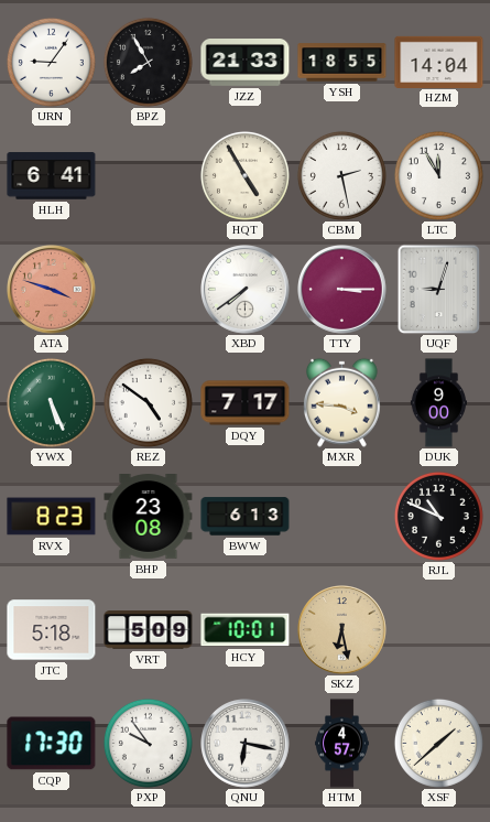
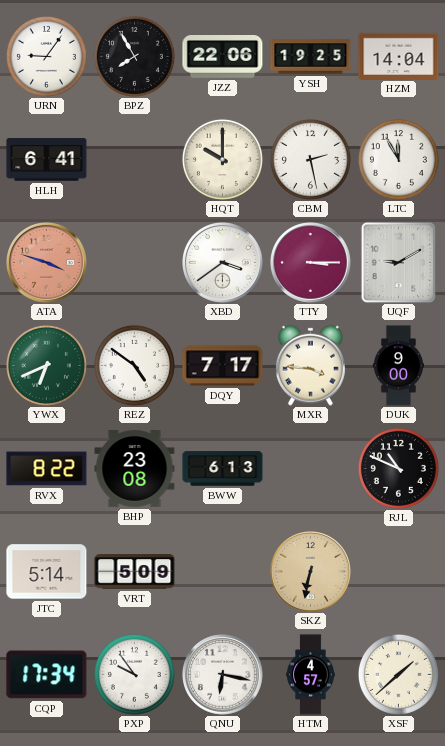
JZZ: 21:33 -> 22:06 (223, 57)
YSH: 18:55 -> 19:25 (311, 57)
HQT: 4:55 -> 10:00 (222, 159)
XBD: 7:39 -> 3:39 (223, 263)
UQF: 9:03 -> 9:10 (399, 262)
YWX: 5:26 -> 6:41 (46, 365)
RVX: 8:23 -> 8:22 (47, 469)
JTC: 5:18 -> 5:14 (47, 572)
HCY: 10:01 -> none (246, 630)
SKZ: 6:28 -> 6:32 (311, 572)
CQP: 17:30 -> 17:34 (47, 675)
